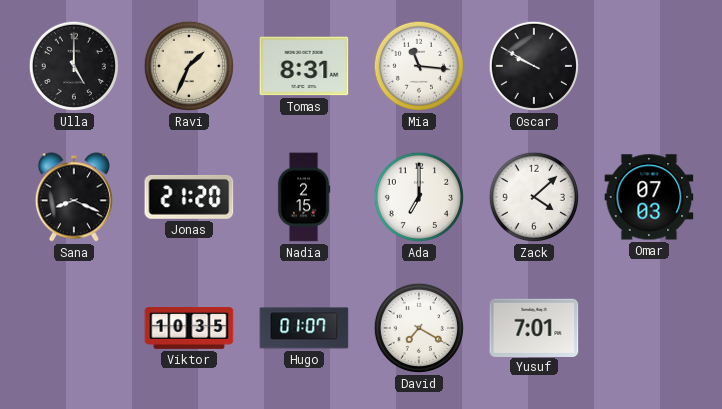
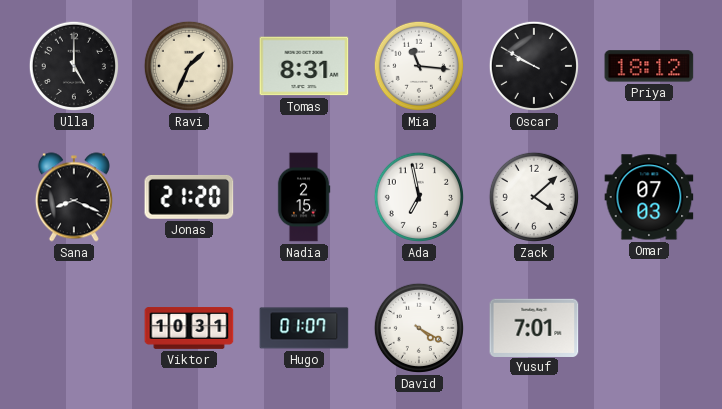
Priya: none -> 18:12 (649, 66)
Ada: 7:00 -> 6:58 (419, 197)
Viktor: 10:35 -> 10:31 (189, 329)
David: 7:20 -> 4:20 (419, 328)
